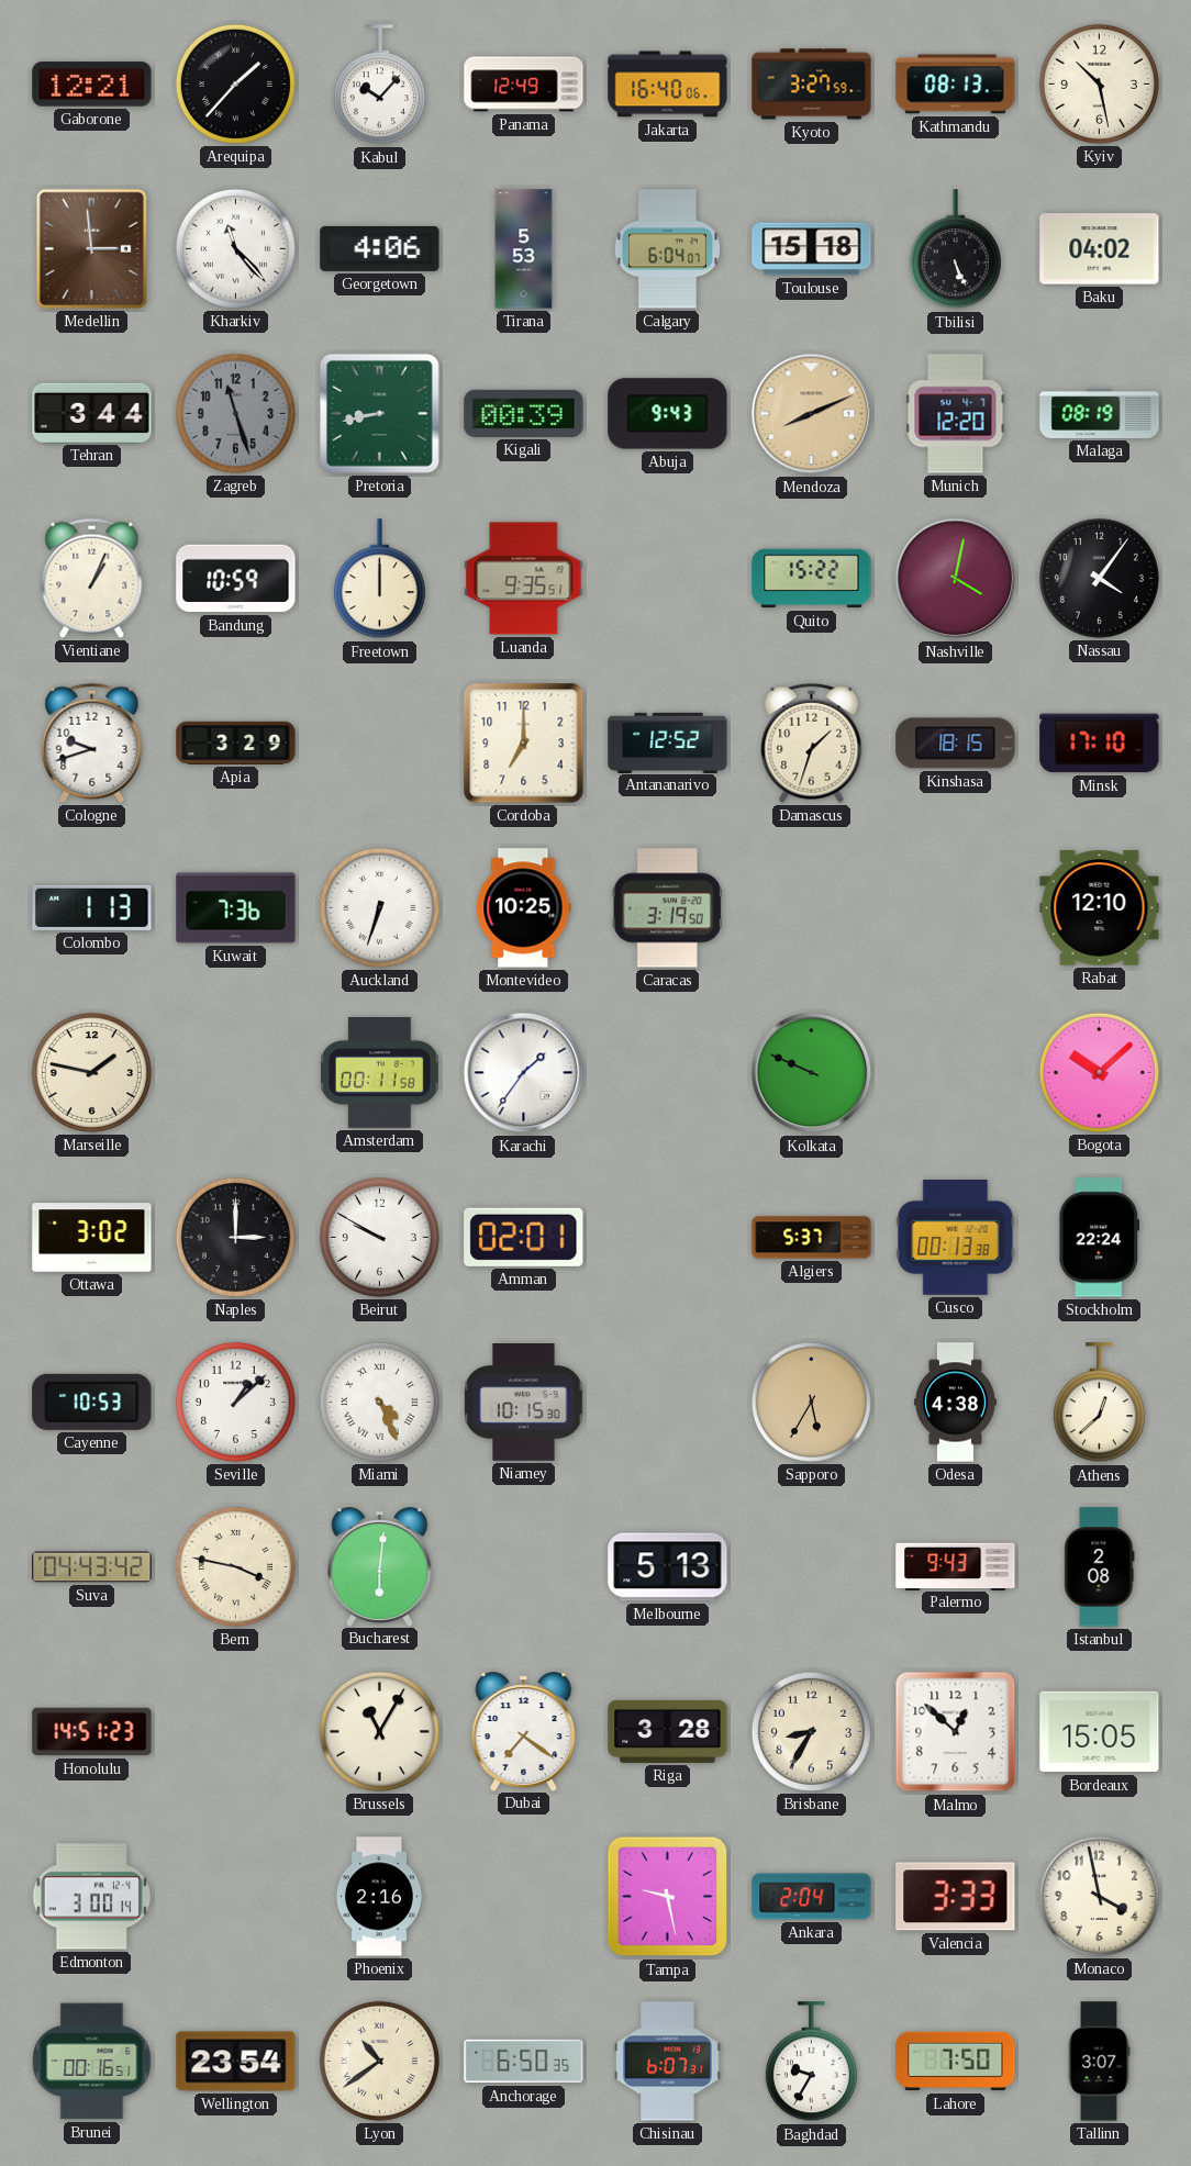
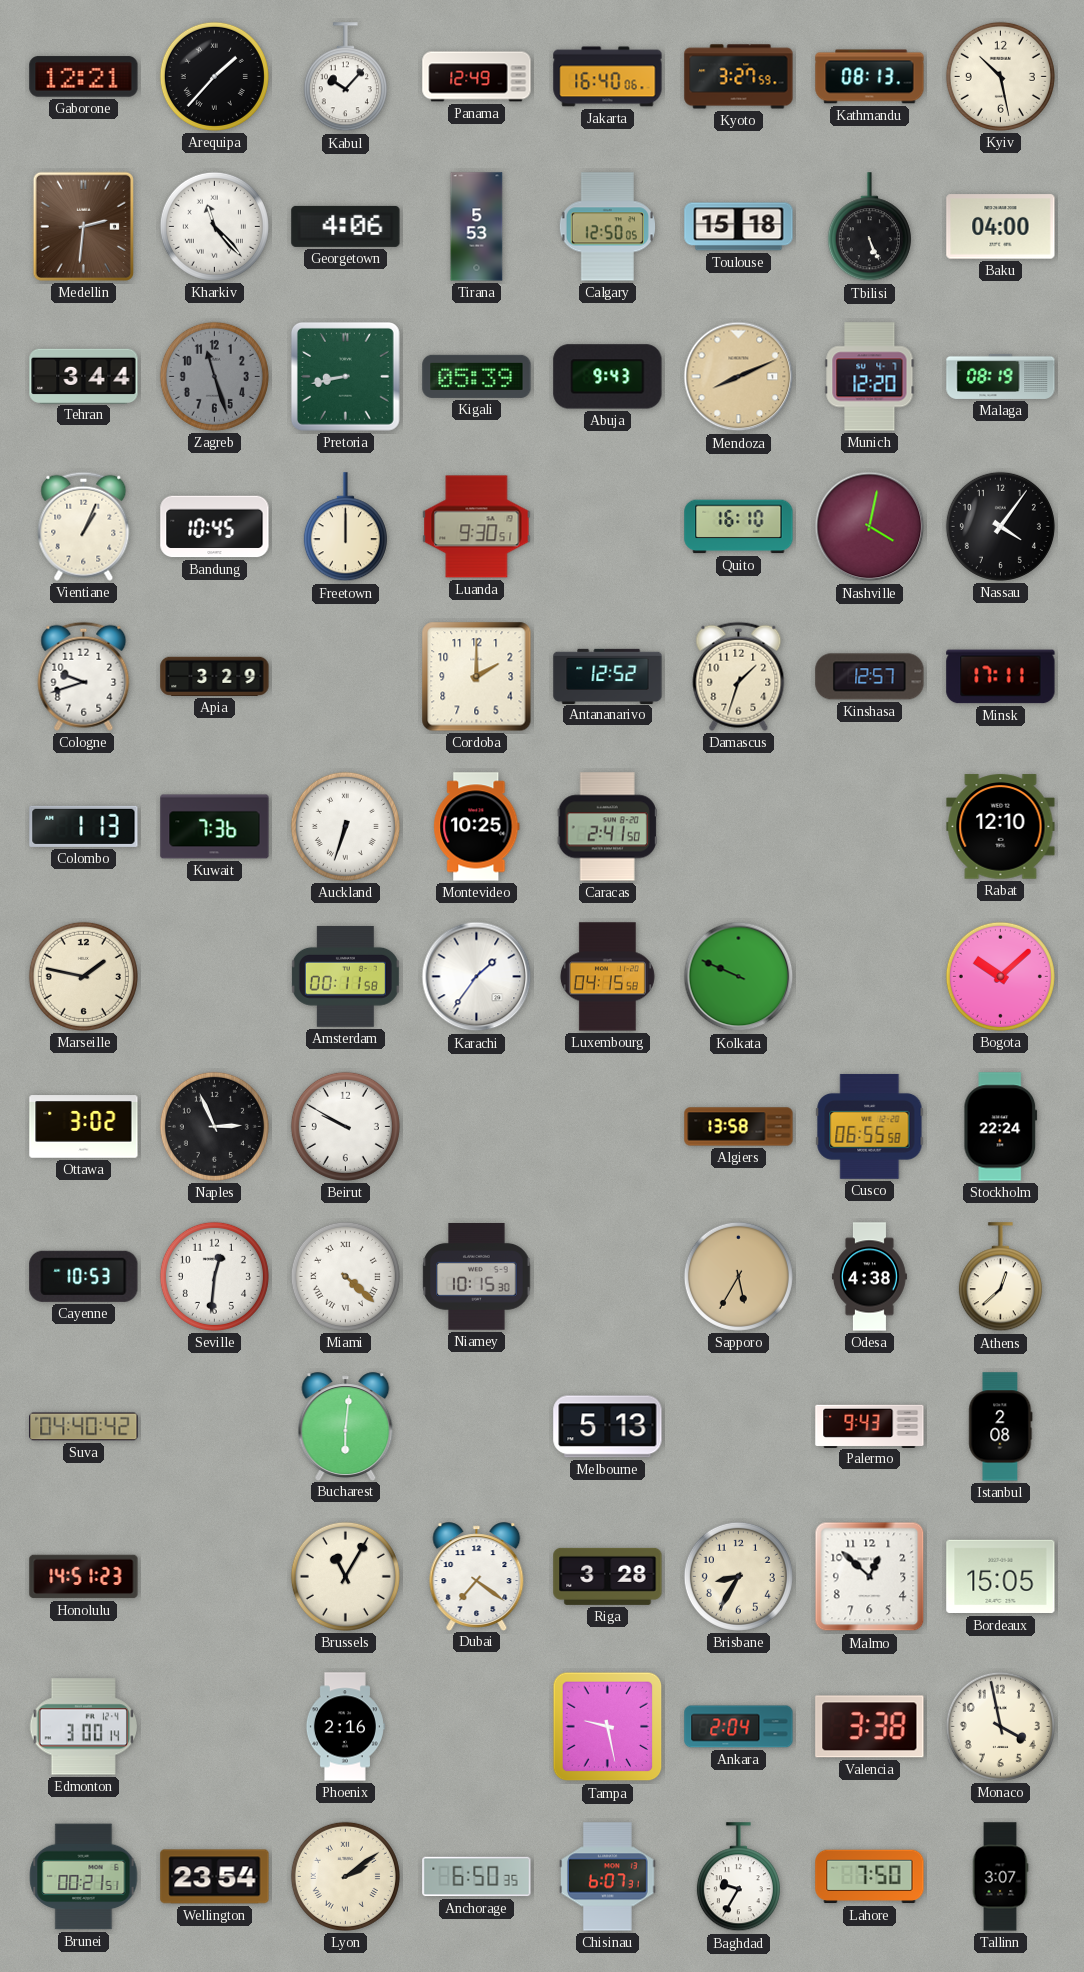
Medellin: 2:59 -> 2:31 (83, 226)
Calgary: 6:04 -> 12:50 (607, 227)
Baku: 04:02 -> 04:00 (1001, 227)
Kigali: 00:39 -> 05:39 (477, 376)
Bandung: 10:59 -> 10:45 (215, 527)
Luanda: 9:35 -> 9:30 (477, 527)
Quito: 15:22 -> 16:10 (739, 527)
Cordoba: 7:00 -> 2:00 (477, 677)
Kinshasa: 18:15 -> 12:57 (870, 677)
Minsk: 17:10 -> 17:11 (1001, 677)
Caracas: 3:19 -> 2:41 (607, 827)
Luxembourg: none -> 04:15 (607, 977)
Naples: 3:00 -> 2:56 (214, 1126)
Amman: 02:01 -> none (524, 1237)
Algiers: 5:37 -> 13:58 (739, 1127)
Cusco: 00:13 -> 06:55 (870, 1126)
Seville: 1:08 -> 12:31 (214, 1276)
Miami: 4:26 -> 4:22 (345, 1276)
Suva: 04:43 -> 04:40 (84, 1427)
Bern: 3:47 -> none (235, 1566)
Valencia: 3:33 -> 3:38 (870, 1727)
Brunei: 00:16 -> 00:21 (84, 1877)
Lyon: 10:39 -> 2:09 (345, 1876)
